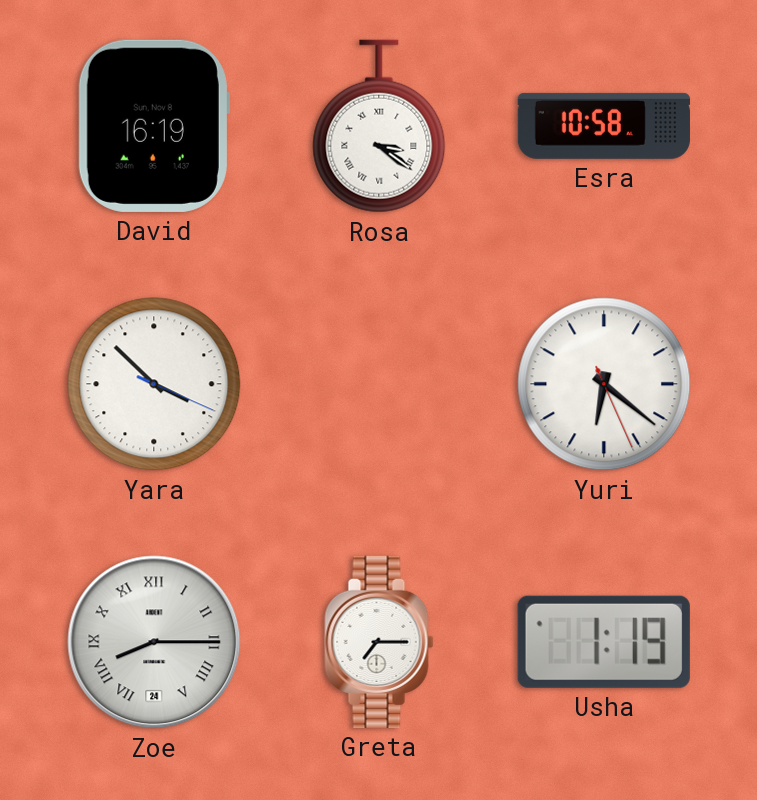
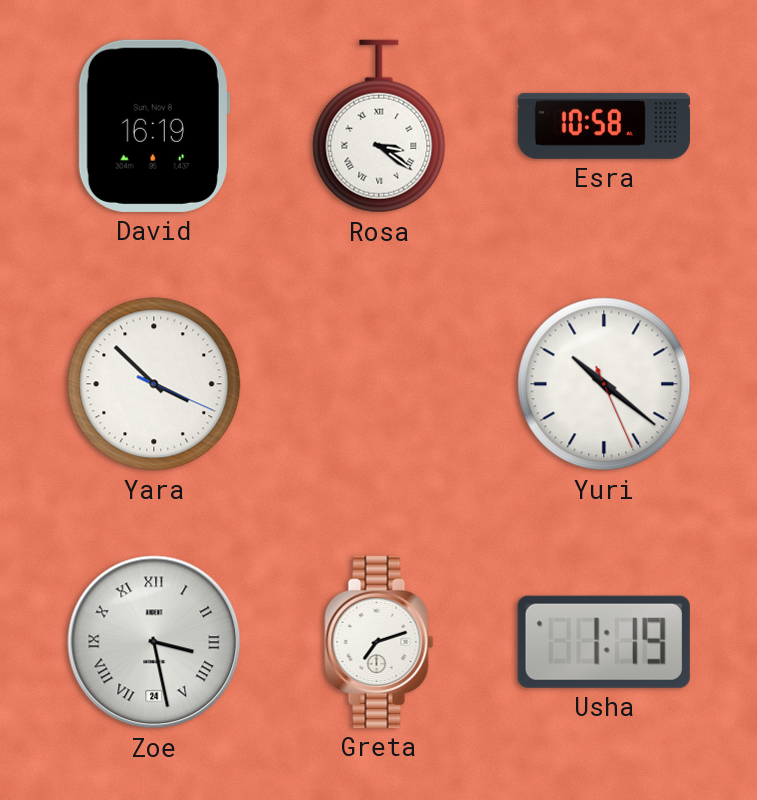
Yuri: 6:21 -> 10:21 (604, 384)
Zoe: 8:15 -> 3:28 (154, 642)
Greta: 7:15 -> 7:12 (379, 642)
